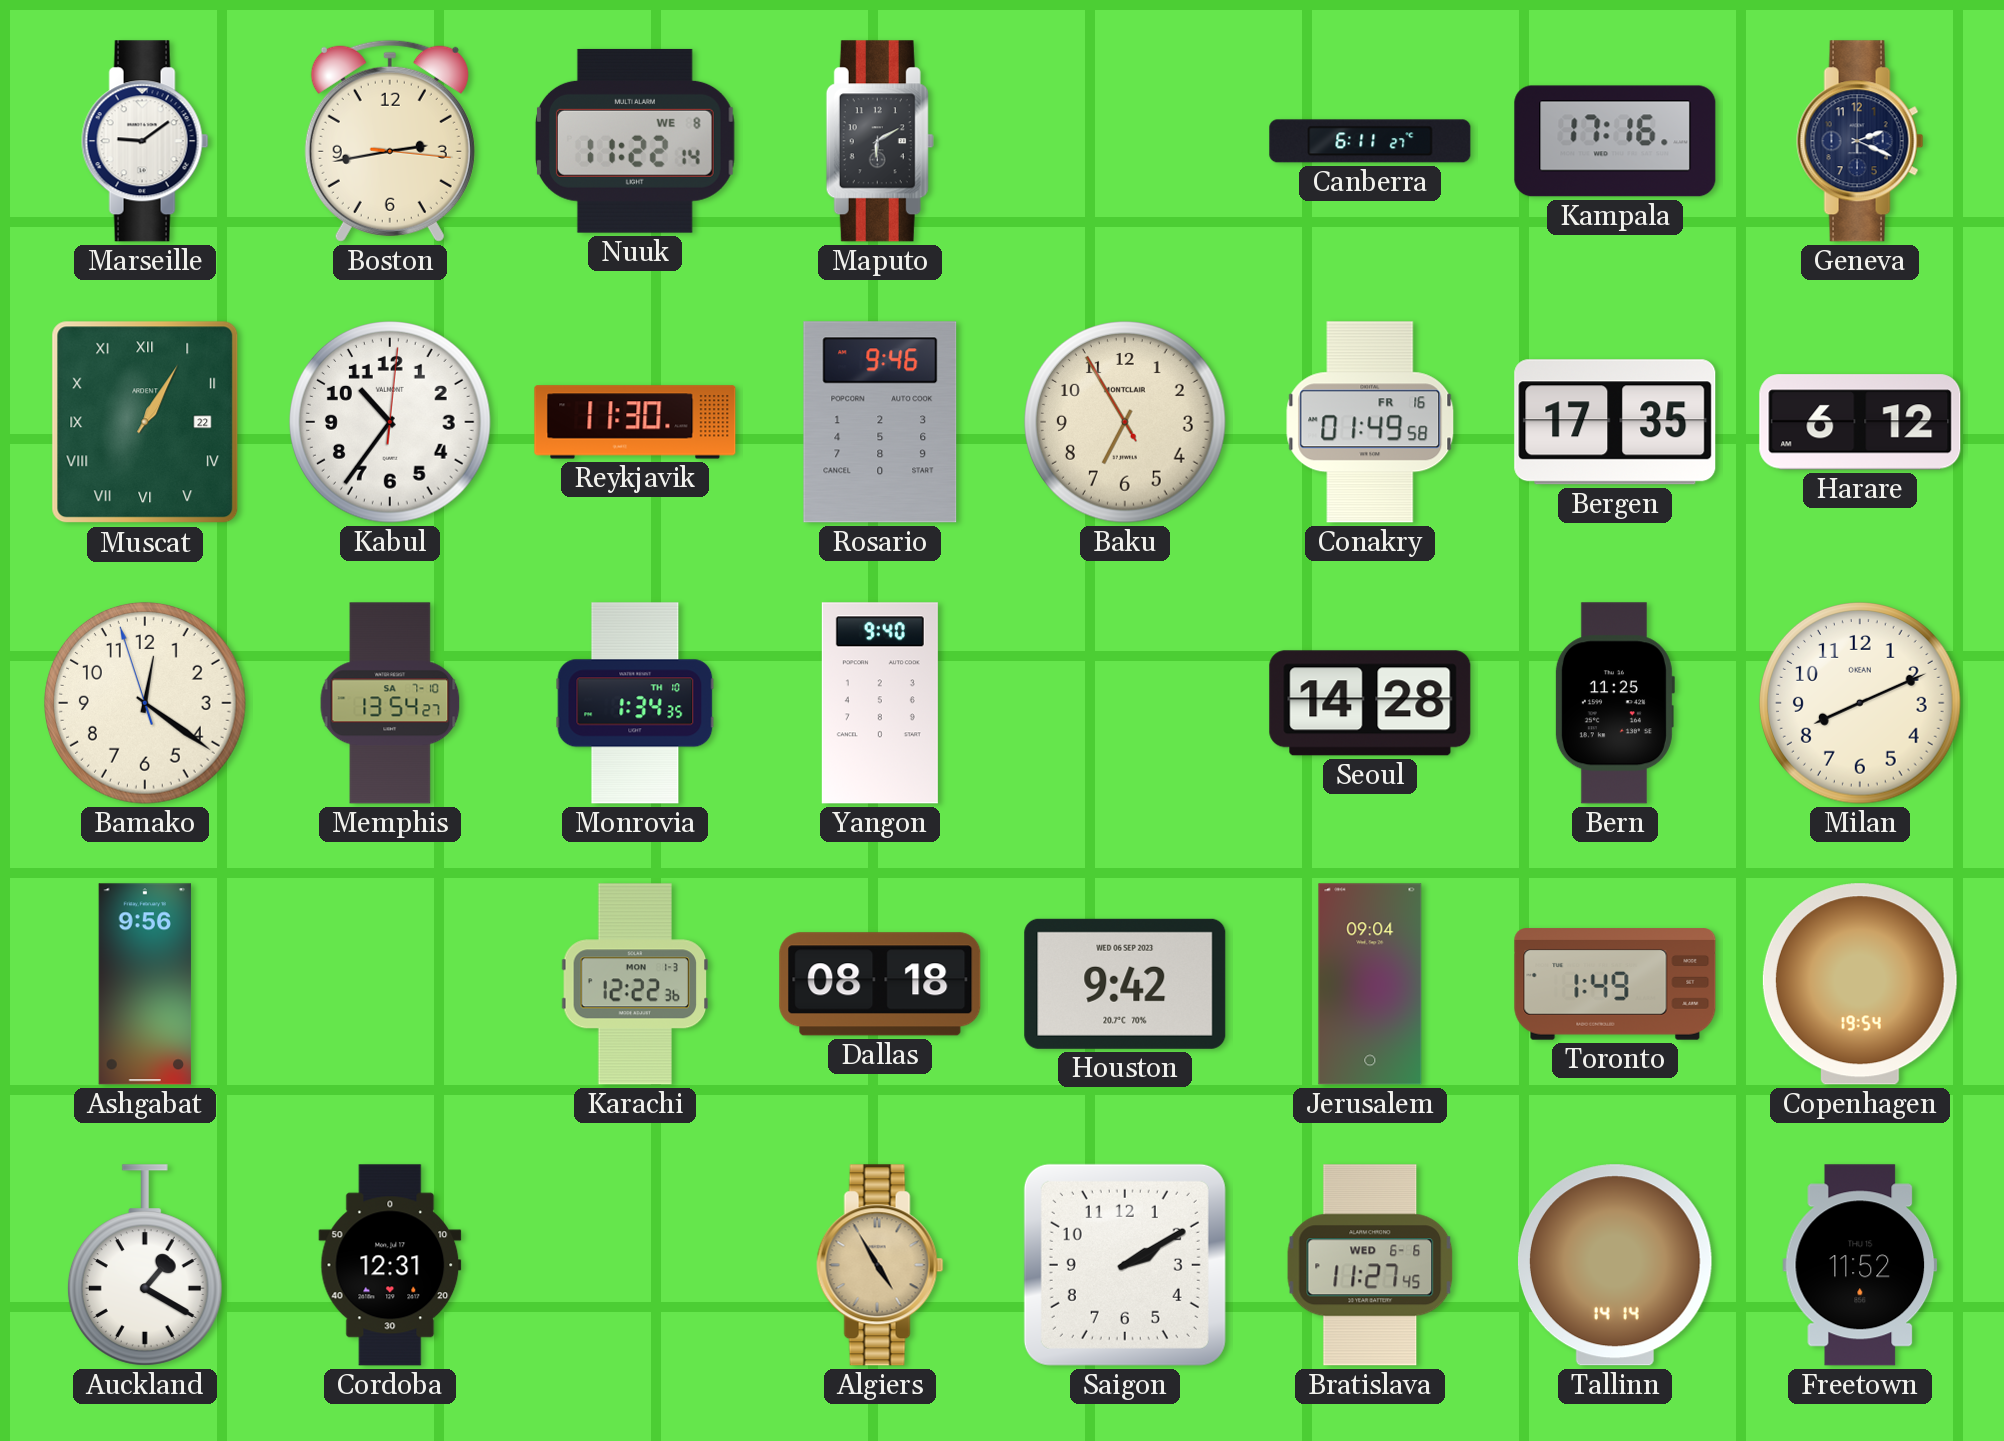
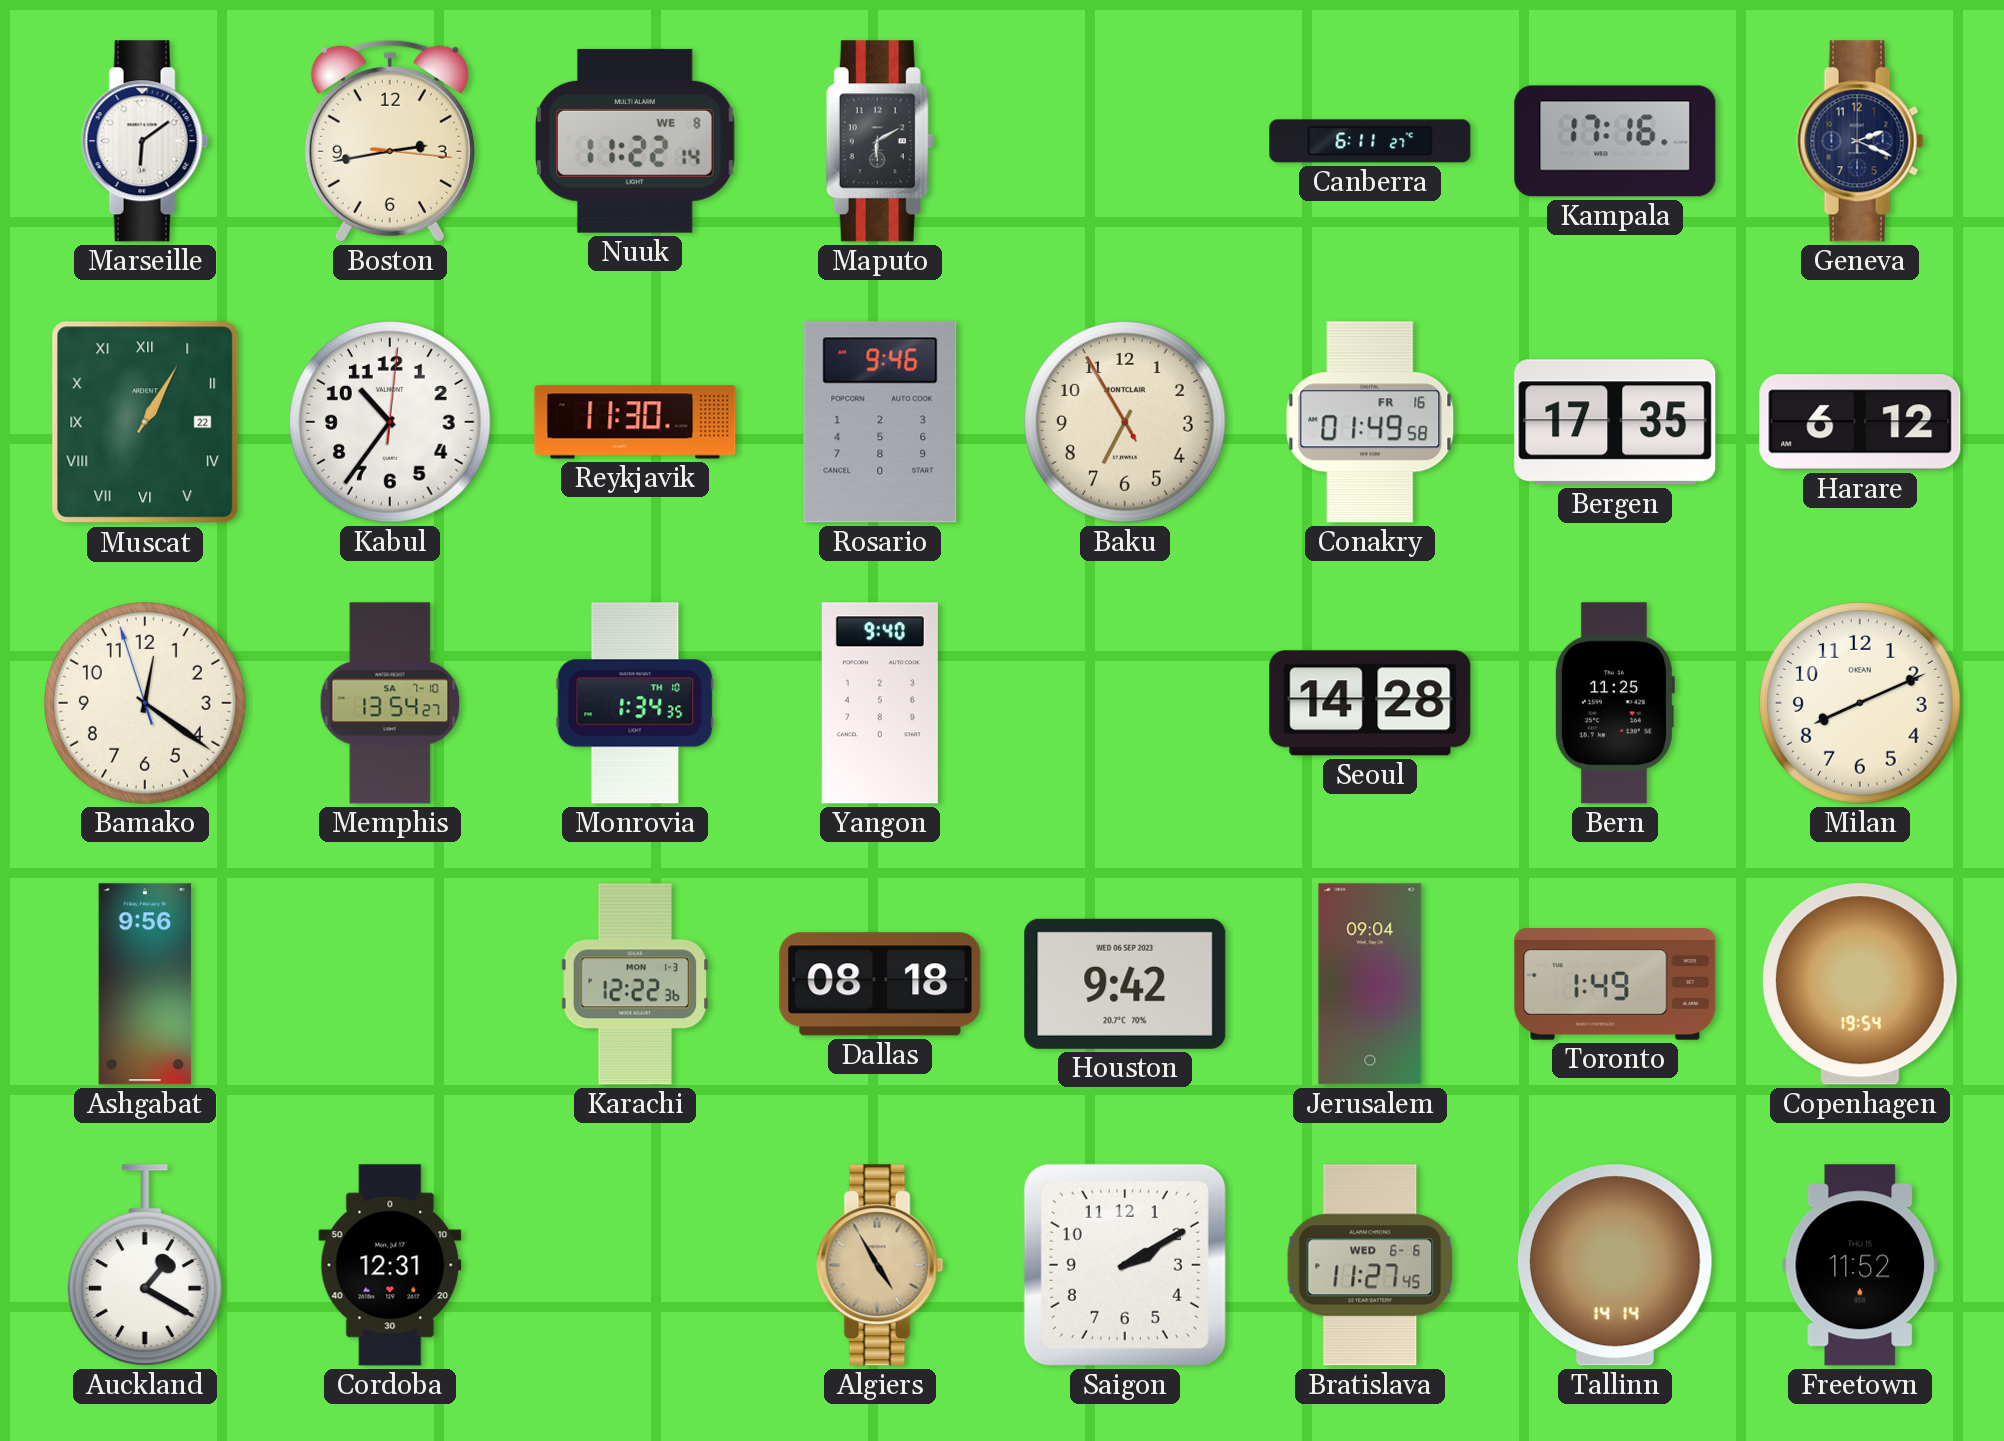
Marseille: 9:09 -> 6:09 (145, 141)
